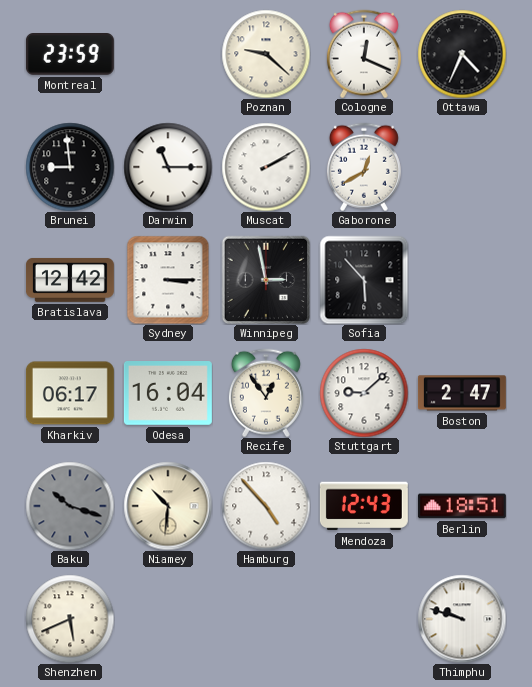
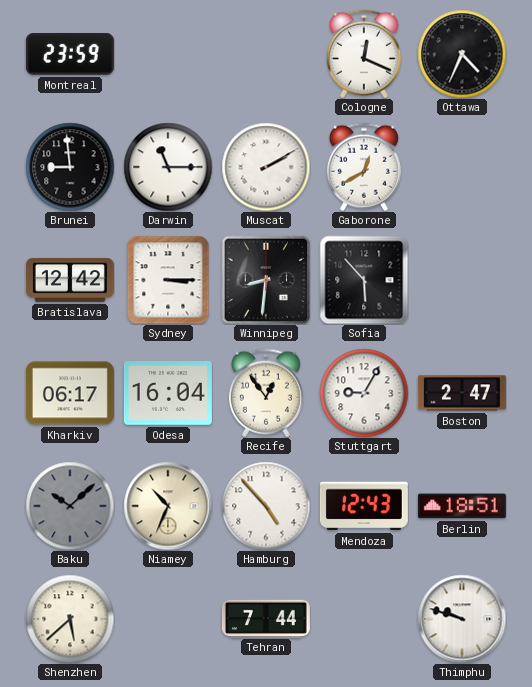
Poznan: 9:22 -> none (266, 54)
Winnipeg: 2:58 -> 8:31 (265, 279)
Stuttgart: 9:08 -> 9:05 (364, 393)
Baku: 10:18 -> 10:08 (70, 506)
Niamey: 10:31 -> 10:34 (168, 506)
Shenzhen: 5:41 -> 5:38 (70, 619)
Tehran: none -> 7:44 (266, 618)
